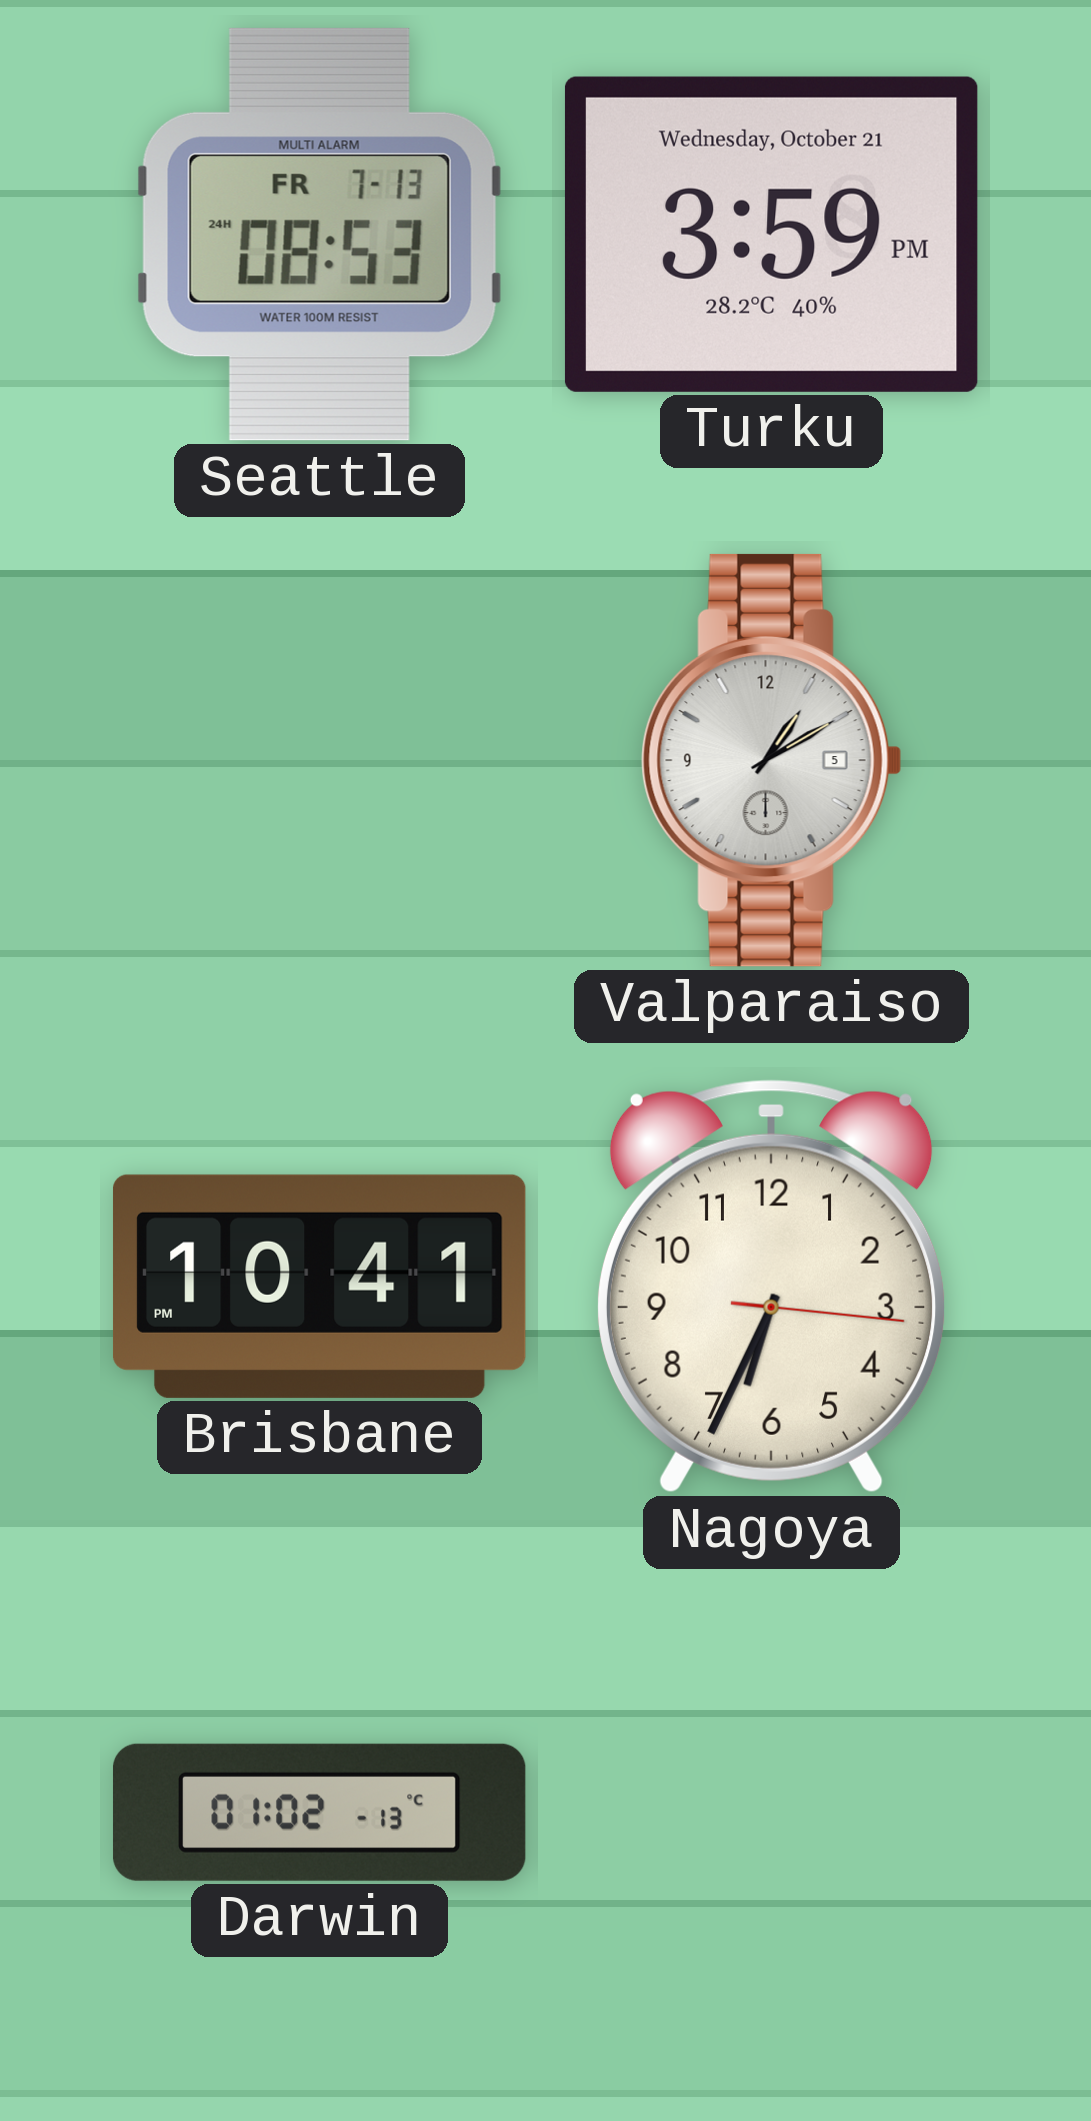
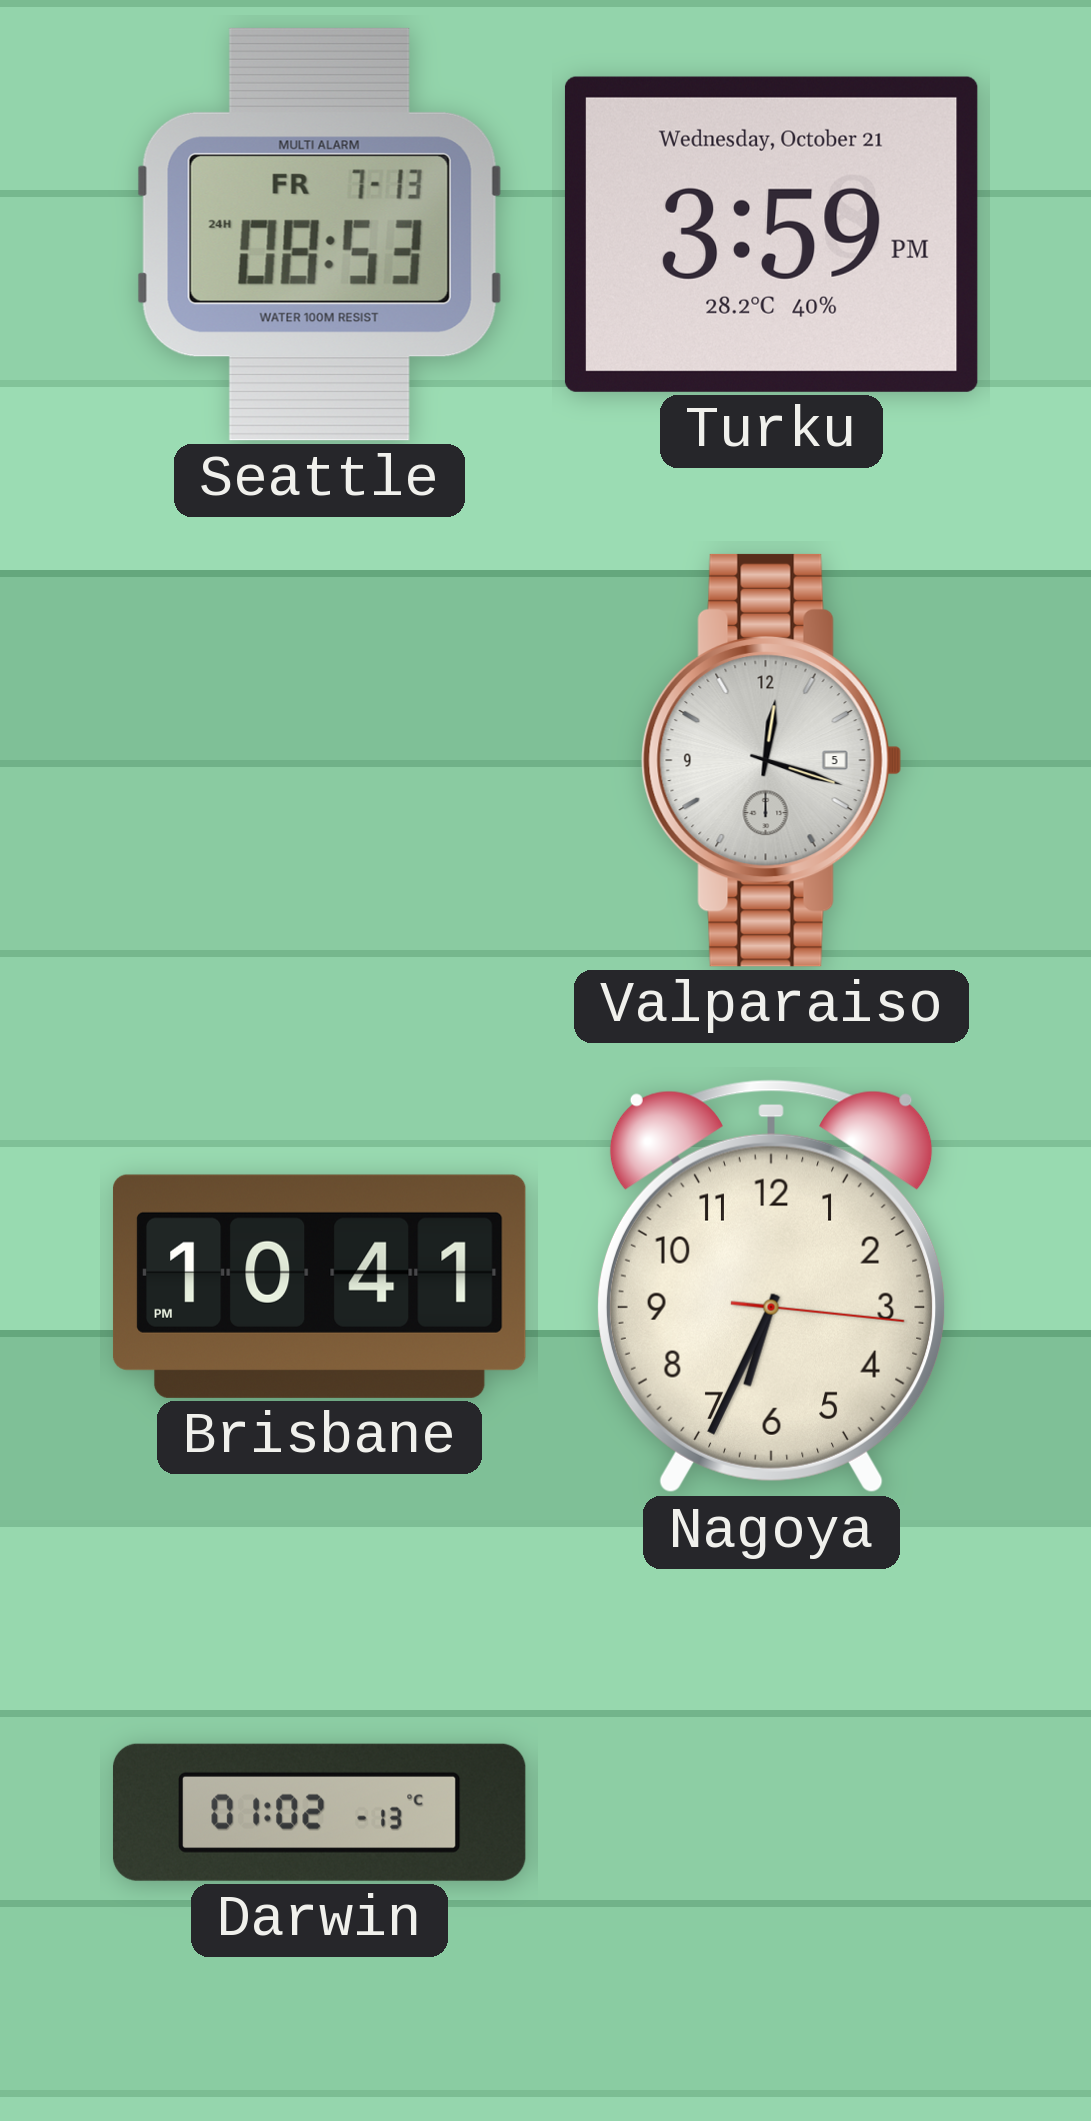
Valparaiso: 1:10 -> 12:18 (772, 760)
